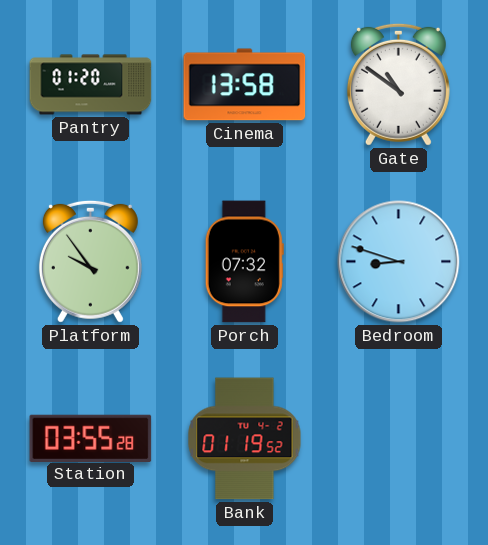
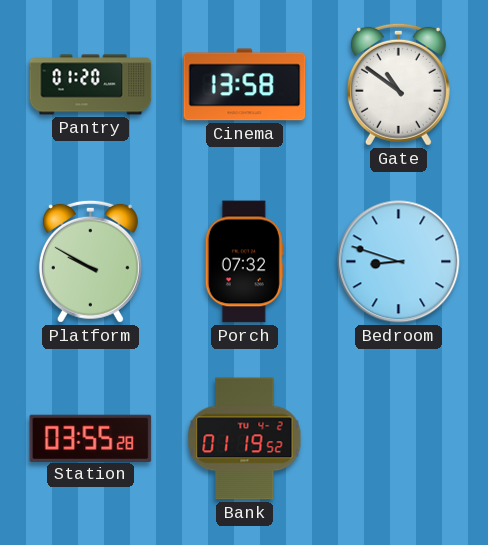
Platform: 9:54 -> 9:50 (90, 261)
